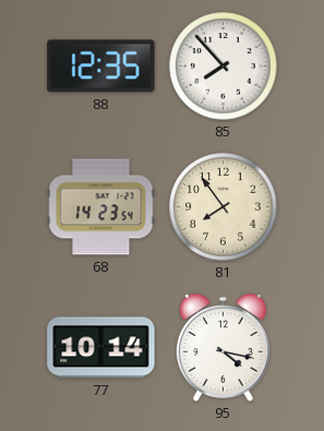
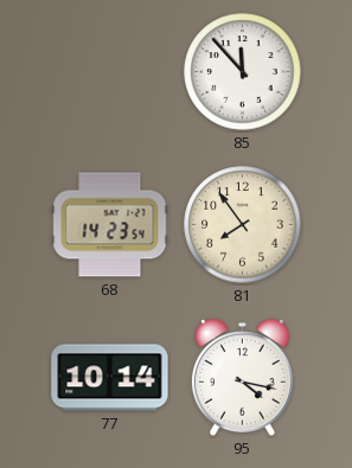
88: 12:35 -> none (101, 67)
85: 7:53 -> 11:53 (243, 72)
